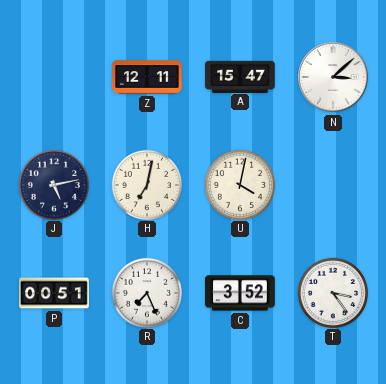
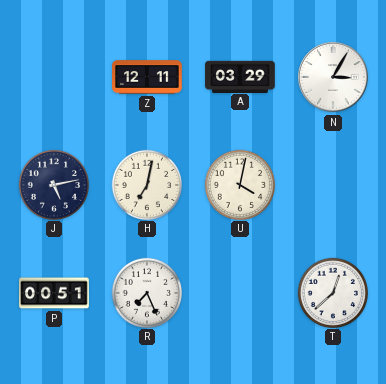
A: 15:47 -> 03:29 (240, 76)
N: 3:08 -> 3:05 (333, 77)
C: 3:52 -> none (240, 293)
T: 3:24 -> 12:38 (332, 292)
